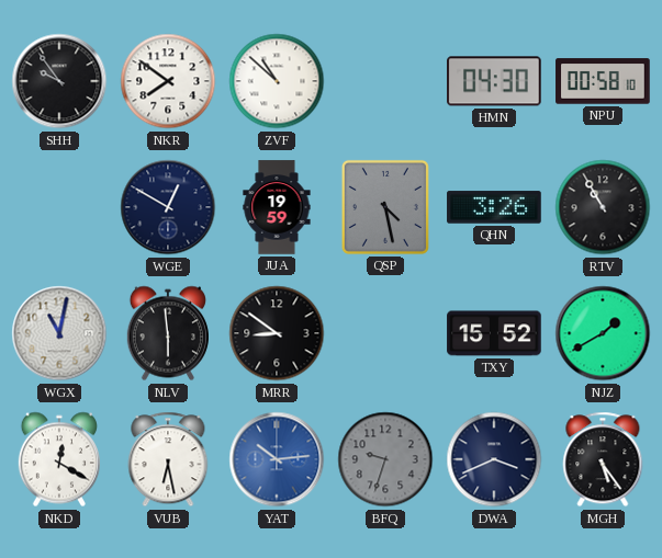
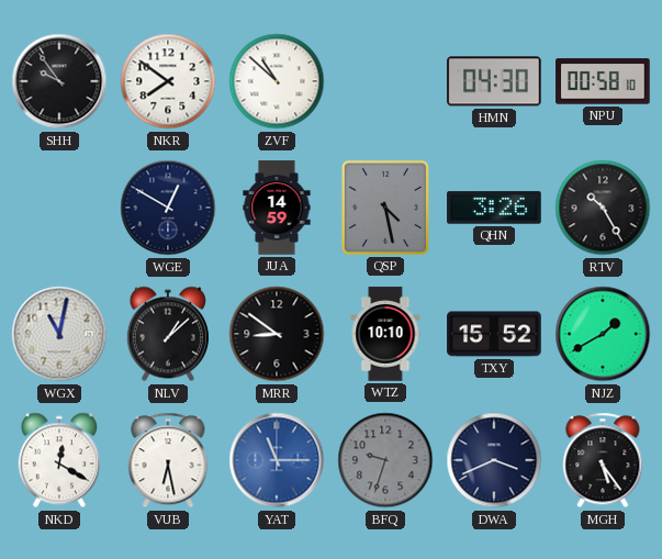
JUA: 19:59 -> 14:59 (277, 208)
RTV: 10:55 -> 10:25 (603, 208)
NLV: 5:59 -> 1:08 (168, 334)
WTZ: none -> 10:10 (385, 334)
YAT: 10:14 -> 11:15 (277, 460)
